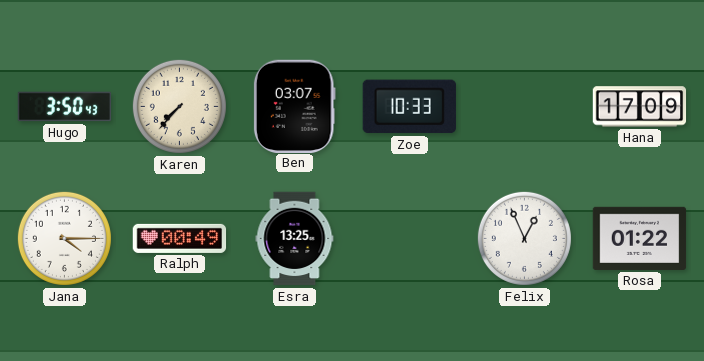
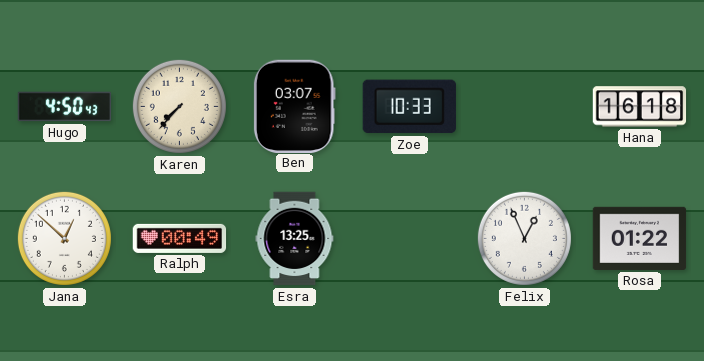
Hugo: 3:50 -> 4:50 (65, 107)
Hana: 17:09 -> 16:18 (640, 107)
Jana: 4:15 -> 12:52 (64, 238)
